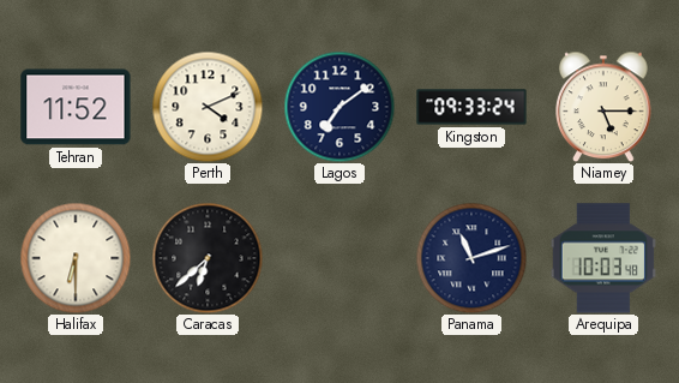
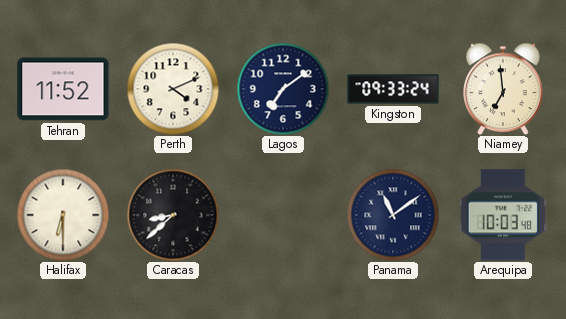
Niamey: 5:15 -> 6:59 (503, 89)
Caracas: 6:38 -> 8:38 (173, 215)
Panama: 11:12 -> 11:09 (393, 215)
